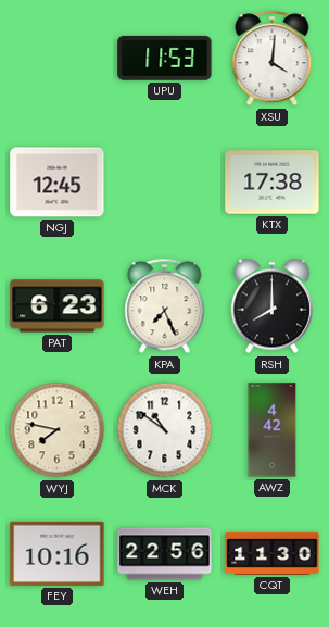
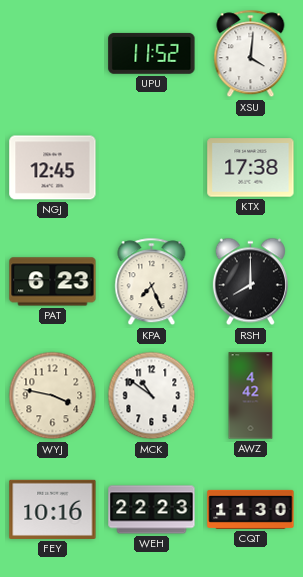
UPU: 11:53 -> 11:52 (152, 53)
WYJ: 7:47 -> 3:47 (53, 396)
WEH: 22:56 -> 22:23 (152, 510)
